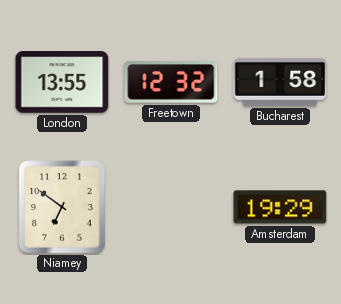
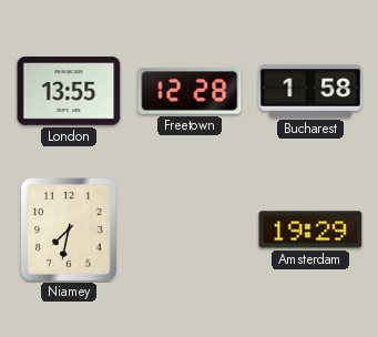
Freetown: 12:32 -> 12:28 (190, 91)
Niamey: 6:51 -> 7:32 (69, 229)
